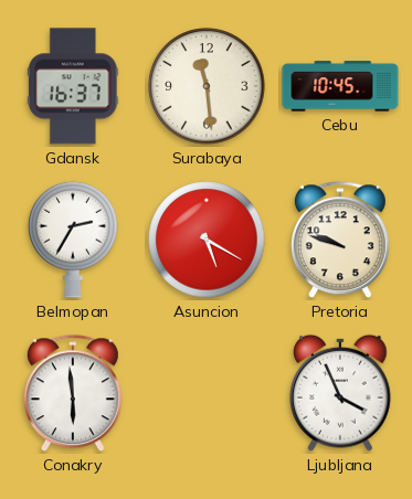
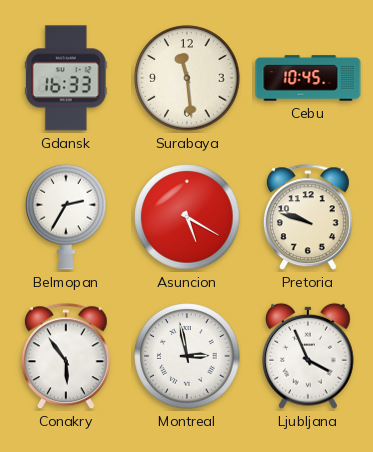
Gdansk: 16:37 -> 16:33 (67, 78)
Conakry: 5:59 -> 5:54 (66, 357)
Montreal: none -> 2:58 (187, 356)
